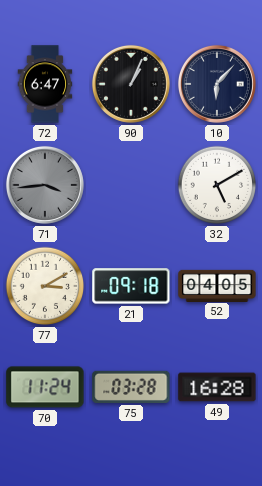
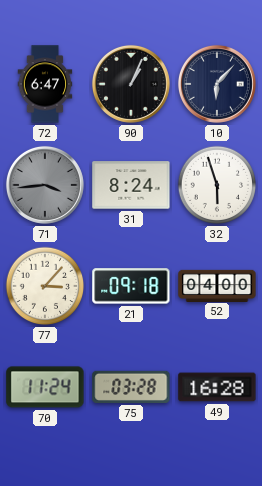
31: none -> 8:24 (131, 185)
32: 5:10 -> 5:57 (217, 185)
77: 3:10 -> 3:07 (45, 286)
52: 04:05 -> 04:00 (217, 285)
